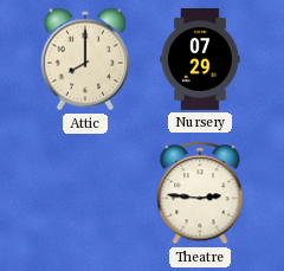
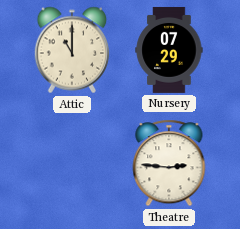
Attic: 8:00 -> 11:00 (72, 50)
